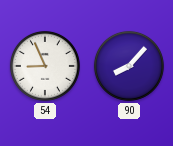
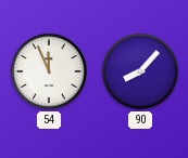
54: 8:56 -> 11:56 (49, 71)
